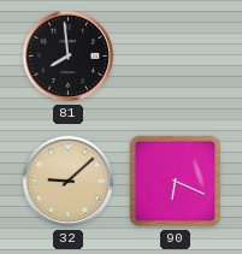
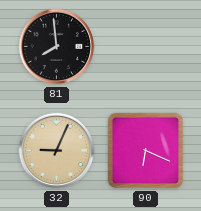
32: 9:08 -> 9:04 (57, 151)
